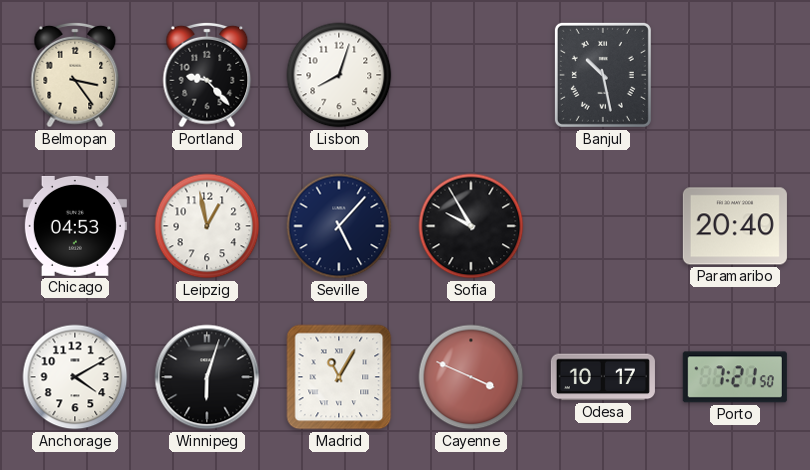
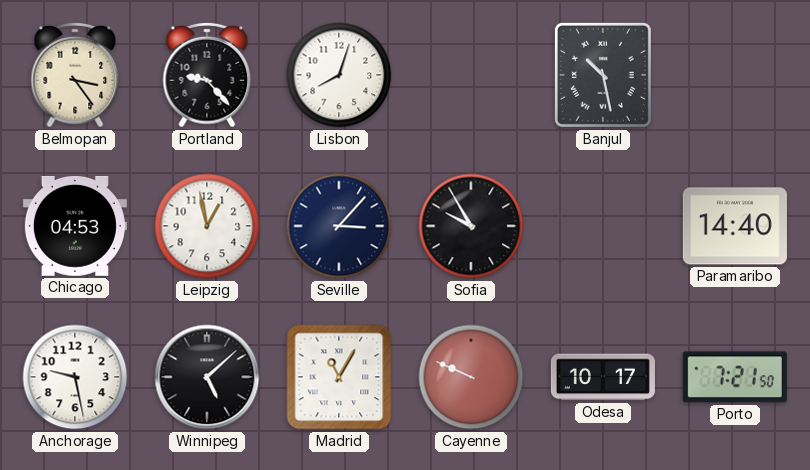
Seville: 5:07 -> 3:07 (339, 226)
Paramaribo: 20:40 -> 14:40 (735, 226)
Anchorage: 4:10 -> 9:28 (75, 377)
Winnipeg: 6:03 -> 5:08 (207, 377)
Cayenne: 3:49 -> 9:49 (471, 377)
